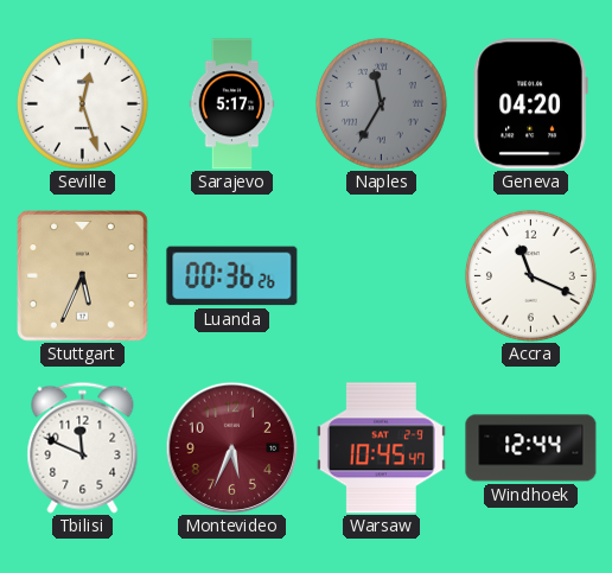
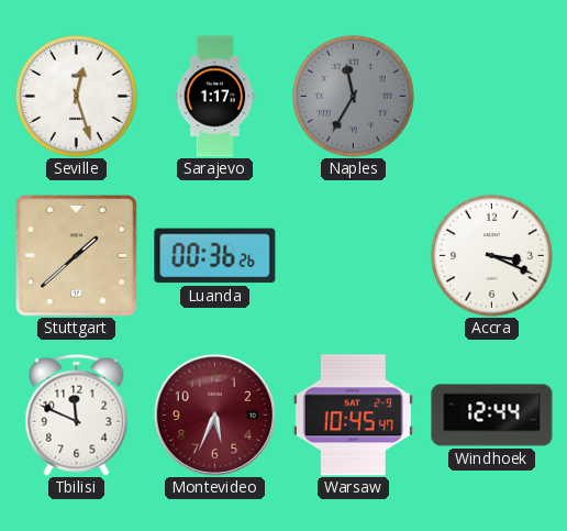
Sarajevo: 5:17 -> 1:17 (215, 97)
Geneva: 04:20 -> none (530, 104)
Stuttgart: 5:34 -> 1:38 (77, 256)
Accra: 11:19 -> 3:19 (491, 255)
